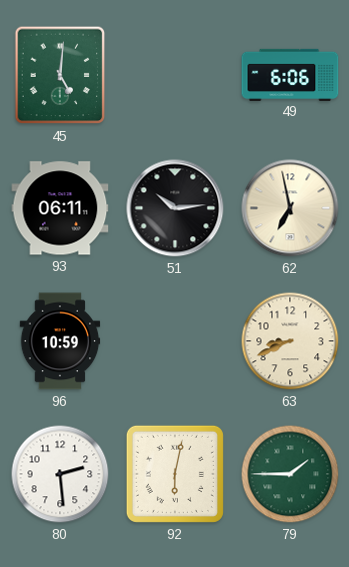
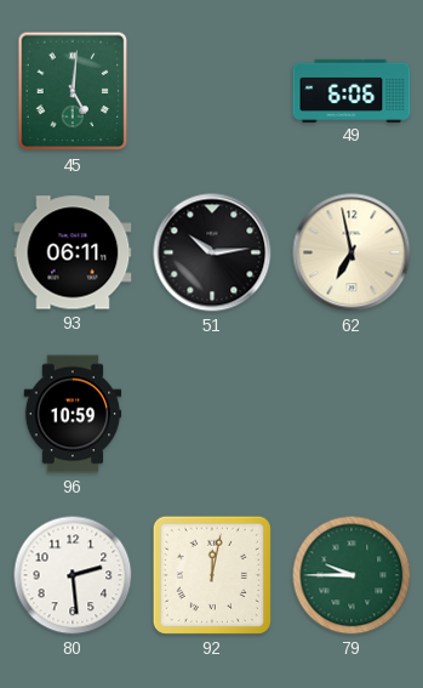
63: 8:41 -> none (290, 341)
92: 6:02 -> 12:02 (212, 575)
79: 1:45 -> 9:45 (351, 575)
